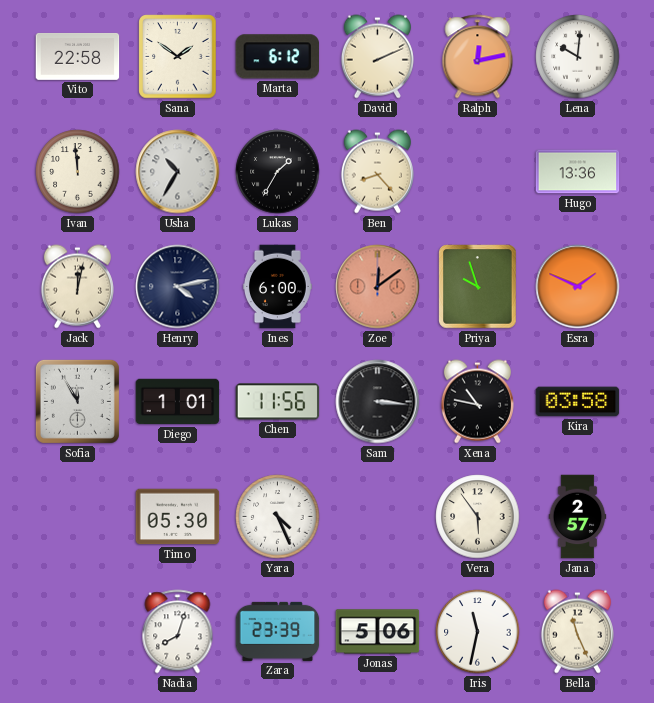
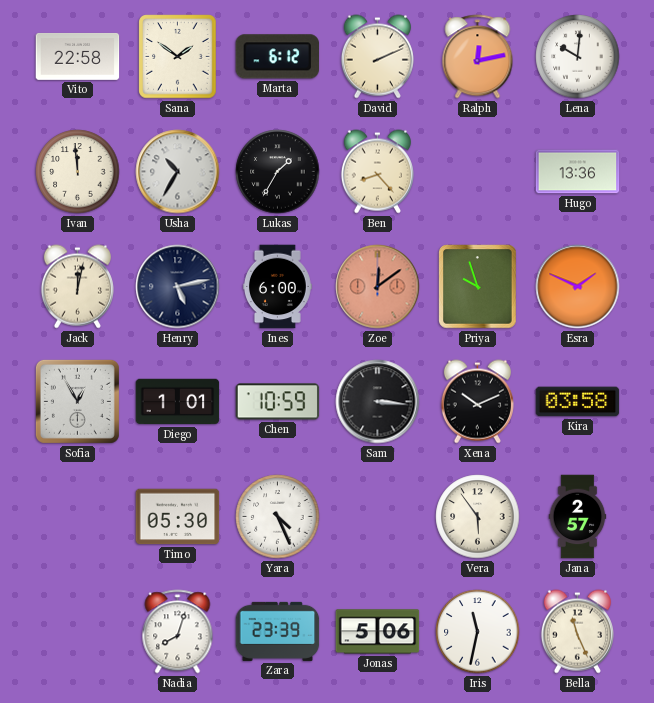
Henry: 4:13 -> 5:13 (178, 287)
Sofia: 11:55 -> 12:55 (77, 401)
Chen: 11:56 -> 10:59 (278, 402)
Xena: 10:47 -> 10:11 (477, 402)
